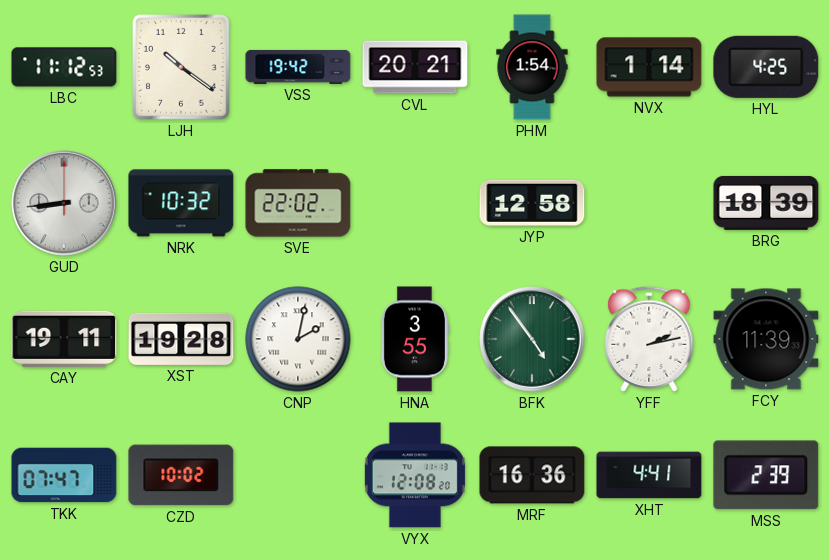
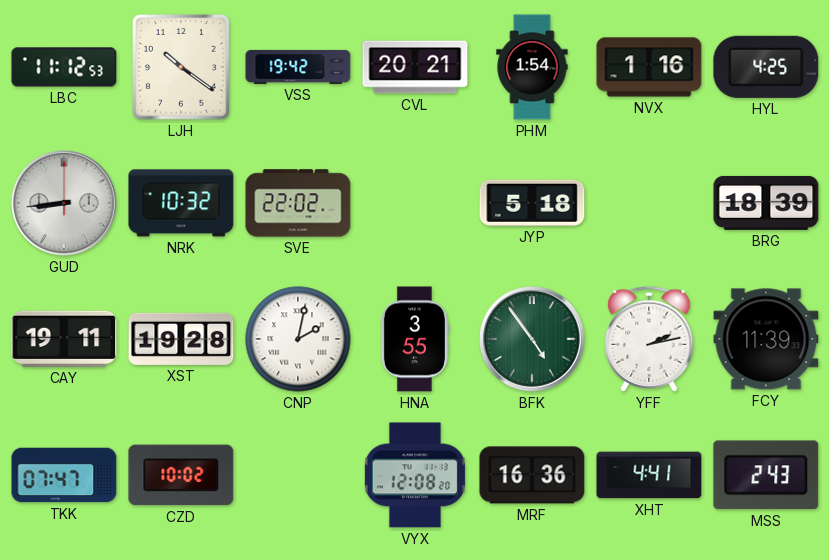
NVX: 1:14 -> 1:16 (649, 67)
JYP: 12:58 -> 5:18 (532, 203)
MSS: 2:39 -> 2:43 (766, 475)
